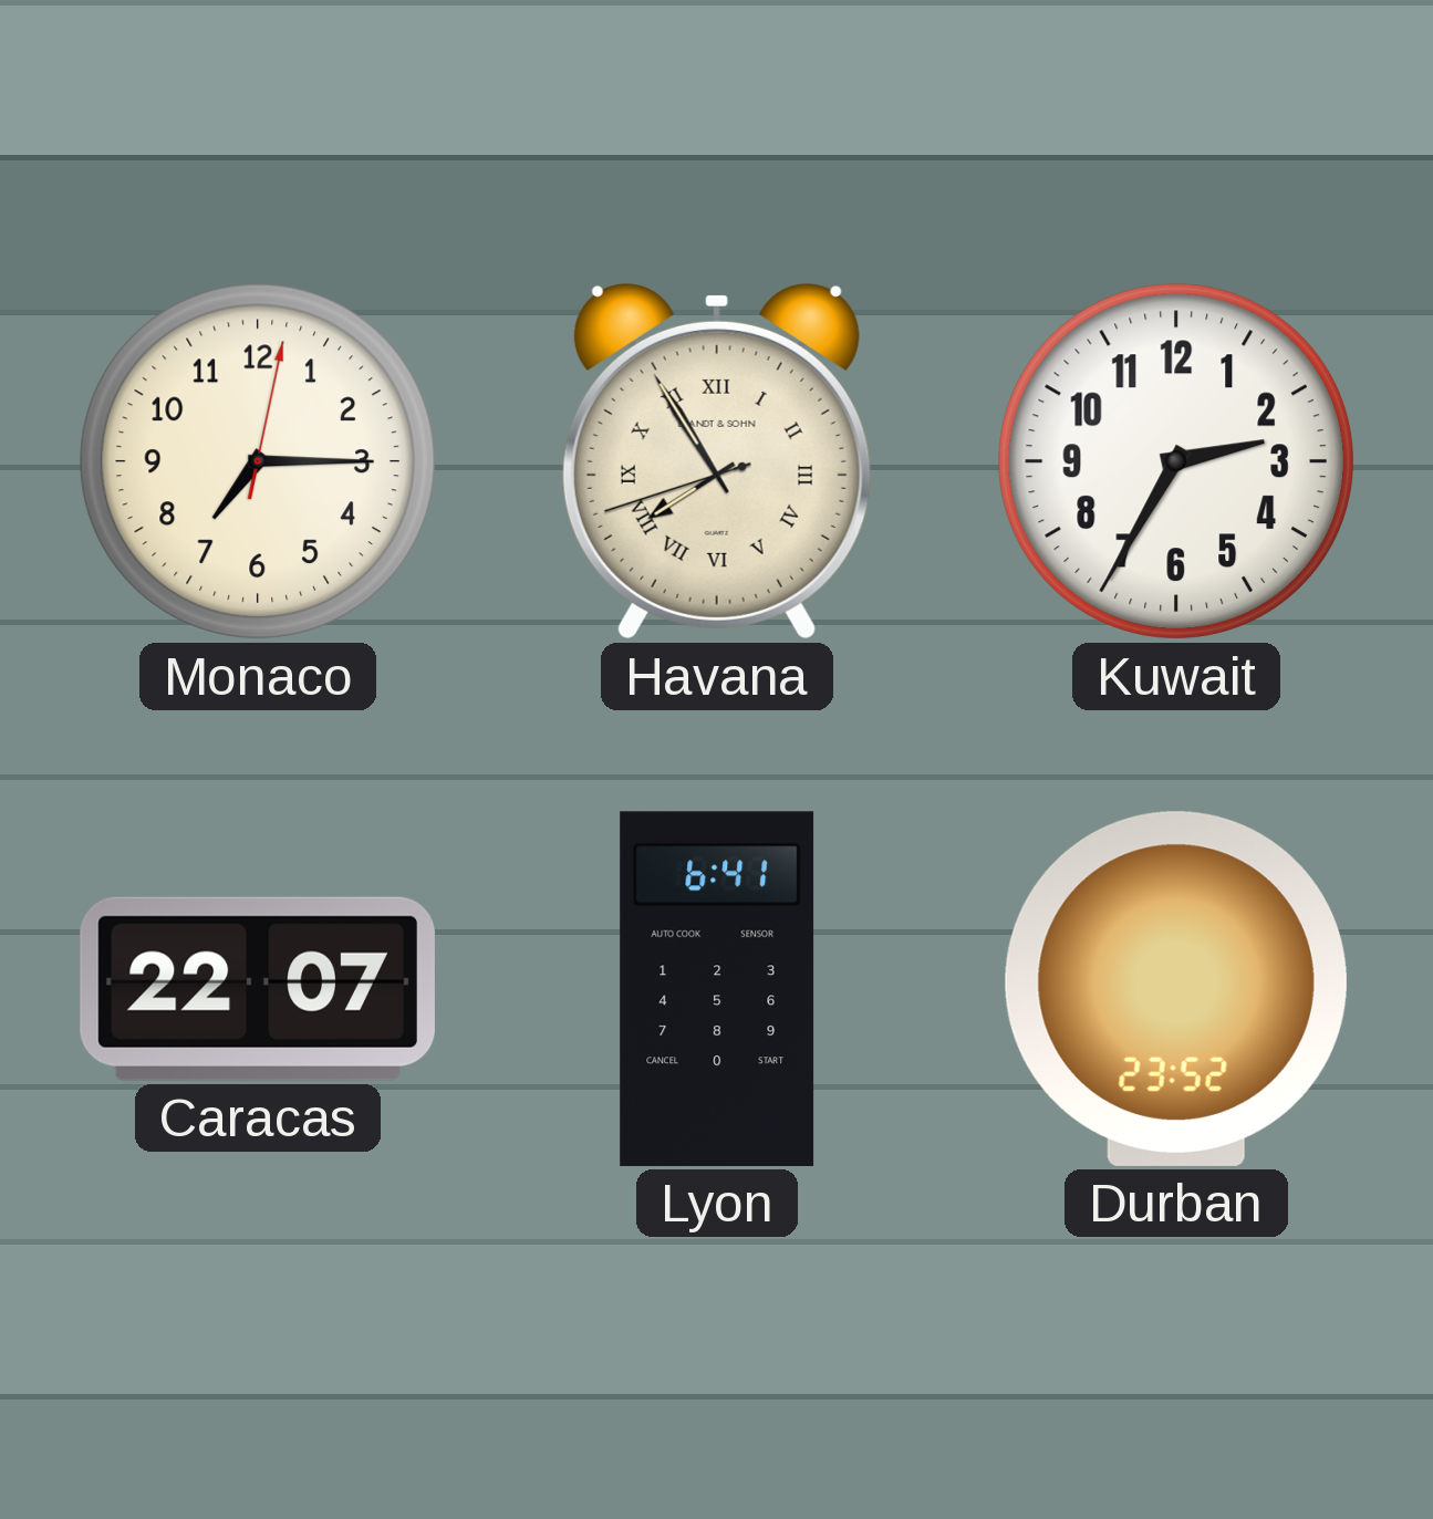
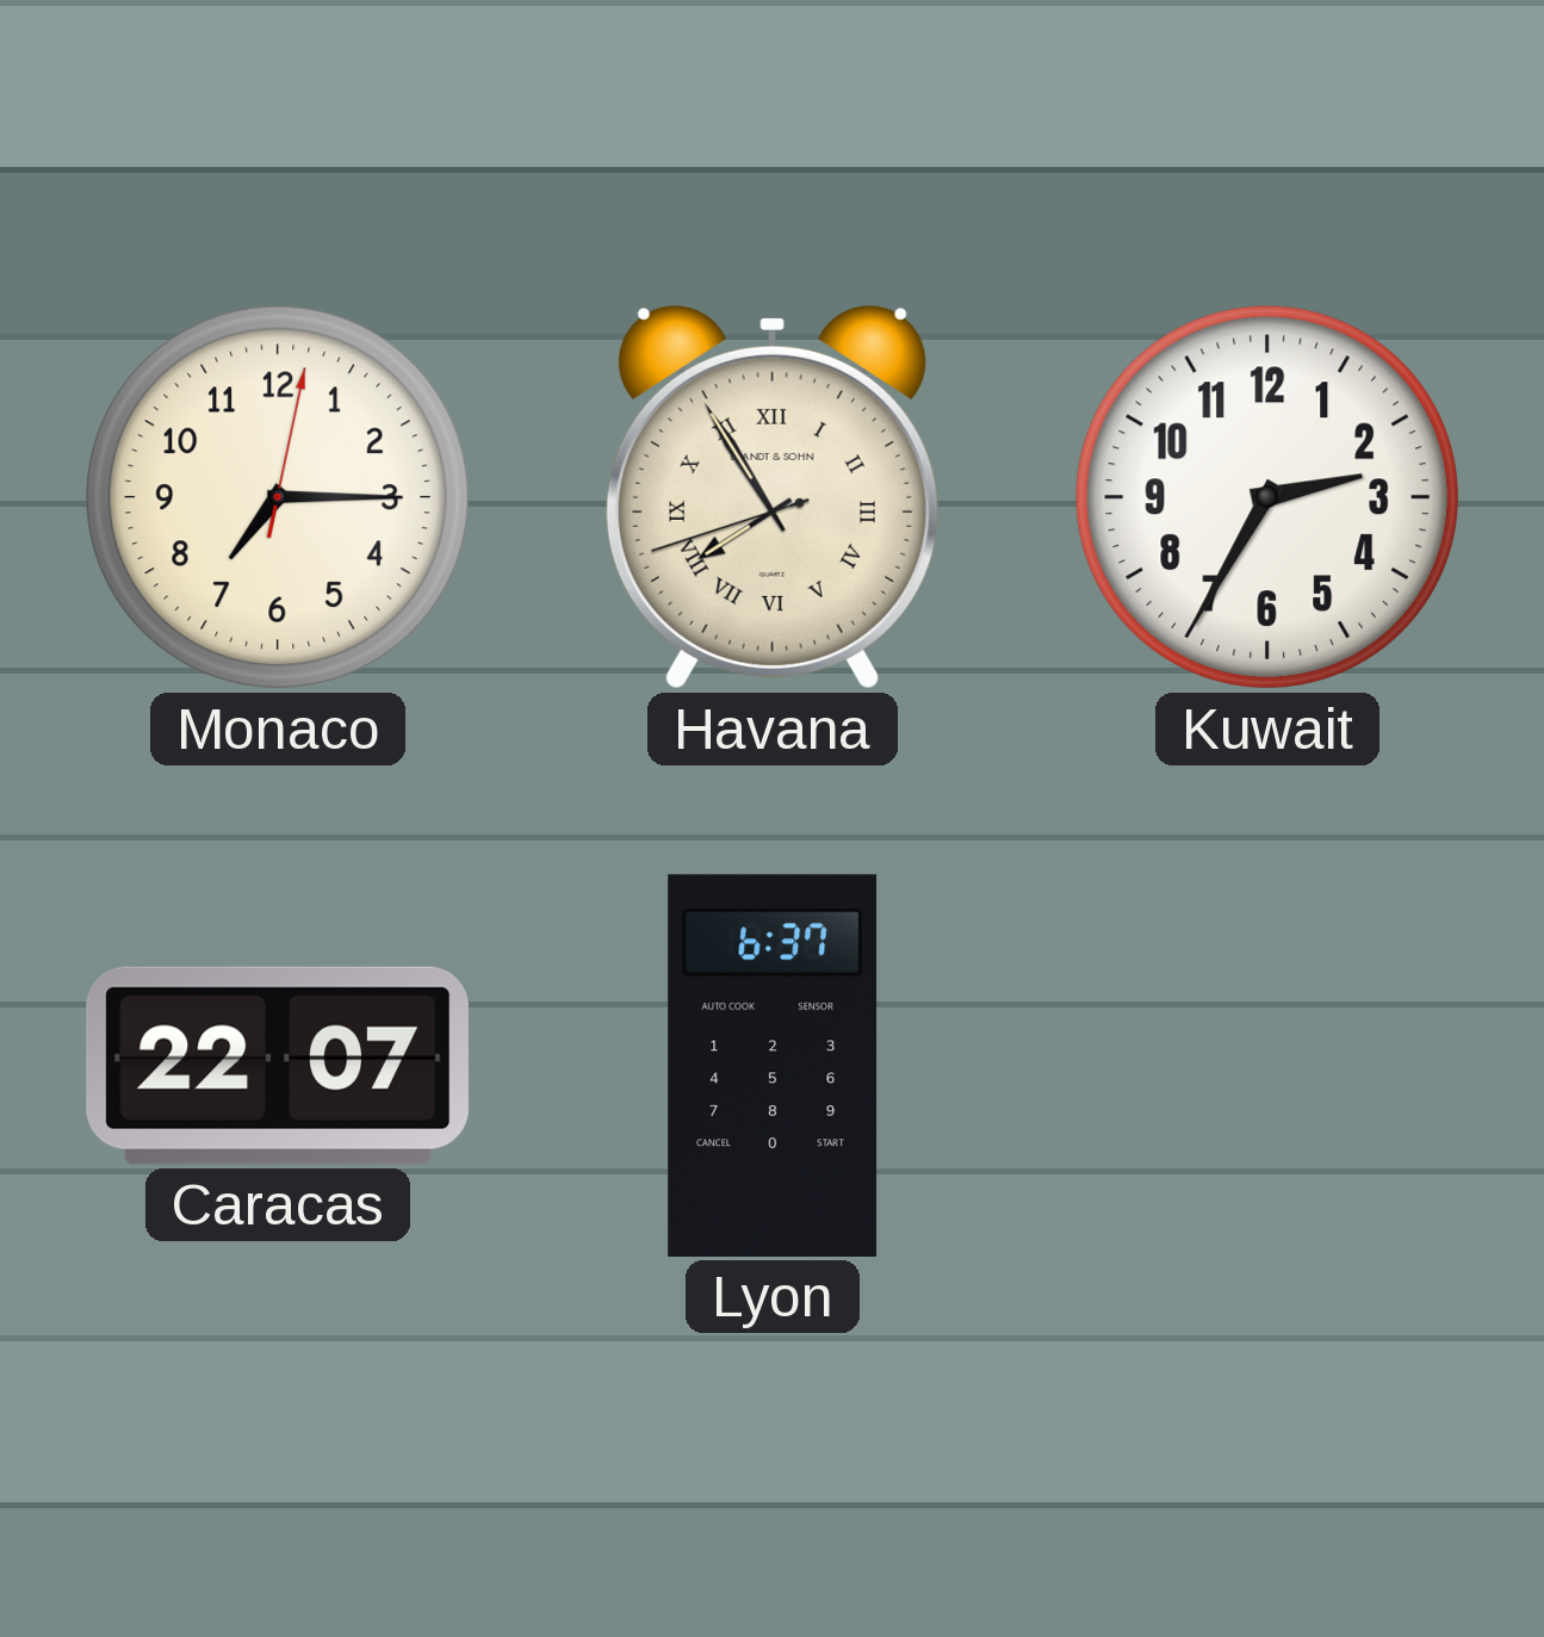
Lyon: 6:41 -> 6:37 (773, 1066)
Durban: 23:52 -> none (1176, 989)
